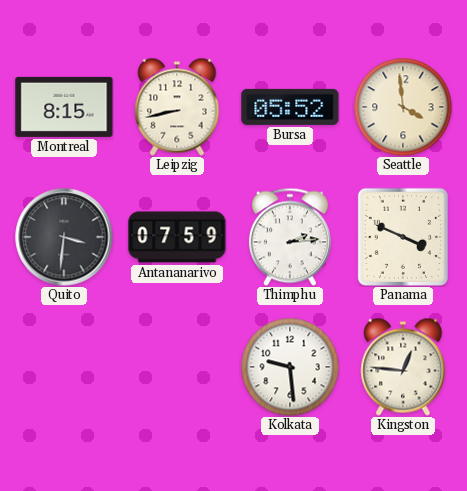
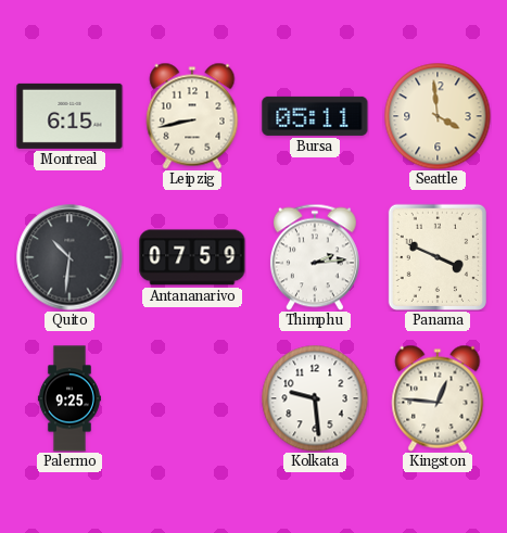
Montreal: 8:15 -> 6:15 (69, 116)
Bursa: 05:52 -> 05:11 (315, 116)
Quito: 3:31 -> 10:31 (69, 257)
Palermo: none -> 9:25 (69, 398)
